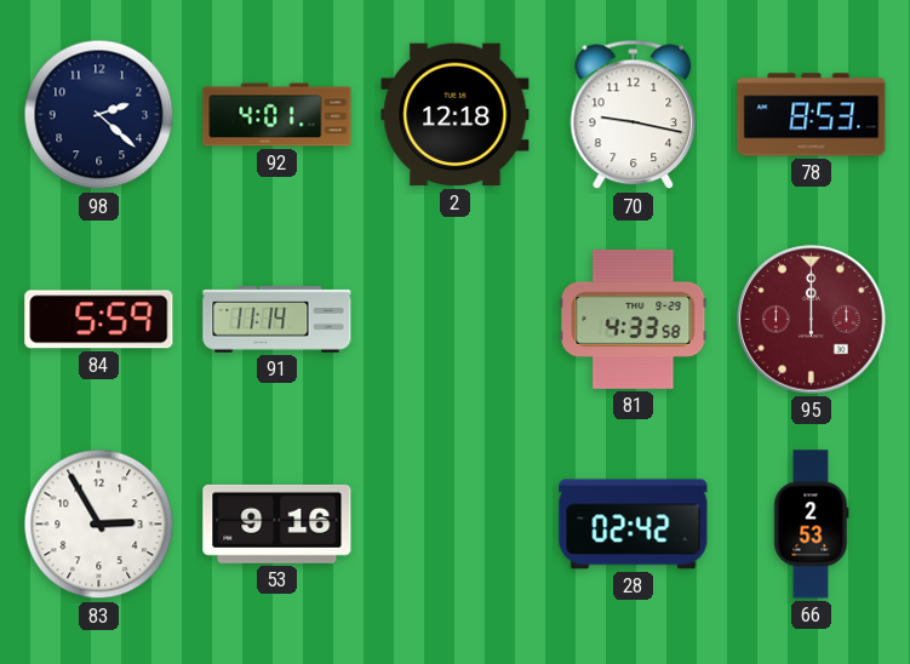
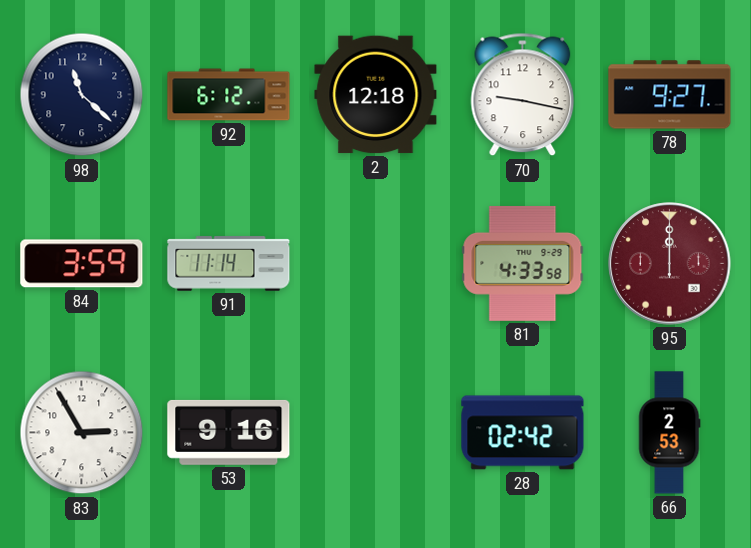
98: 2:22 -> 11:22 (82, 95)
92: 4:01 -> 6:12 (229, 95)
78: 8:53 -> 9:27 (670, 95)
84: 5:59 -> 3:59 (82, 264)
